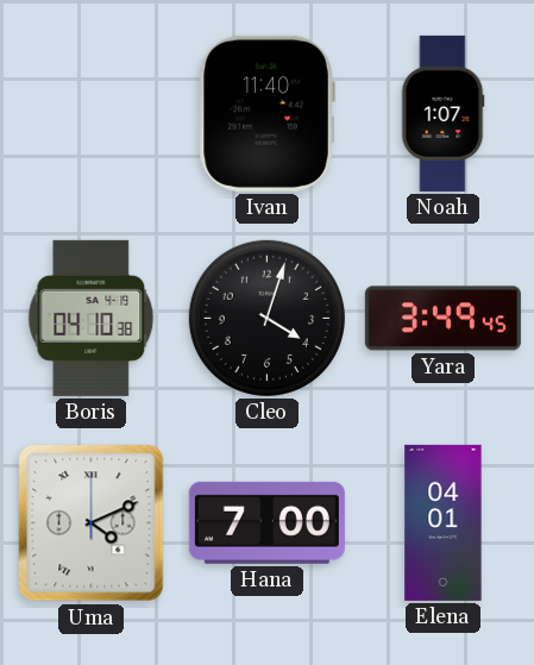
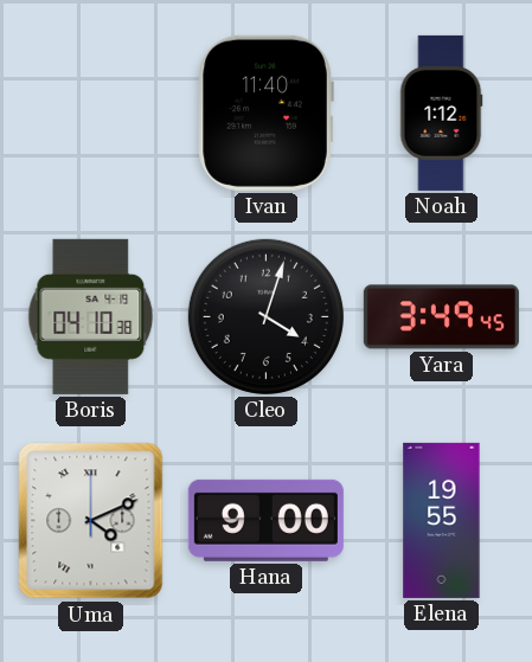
Noah: 1:07 -> 1:12 (441, 113)
Hana: 7:00 -> 9:00 (265, 520)
Elena: 04:01 -> 19:55 (442, 520)
